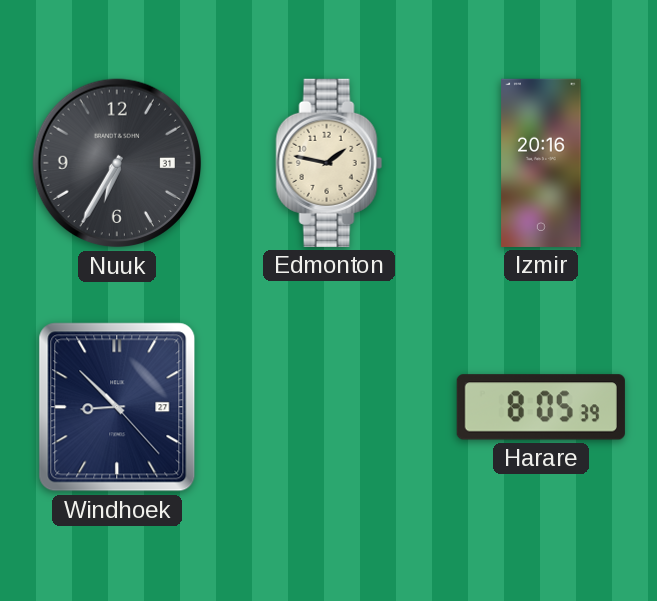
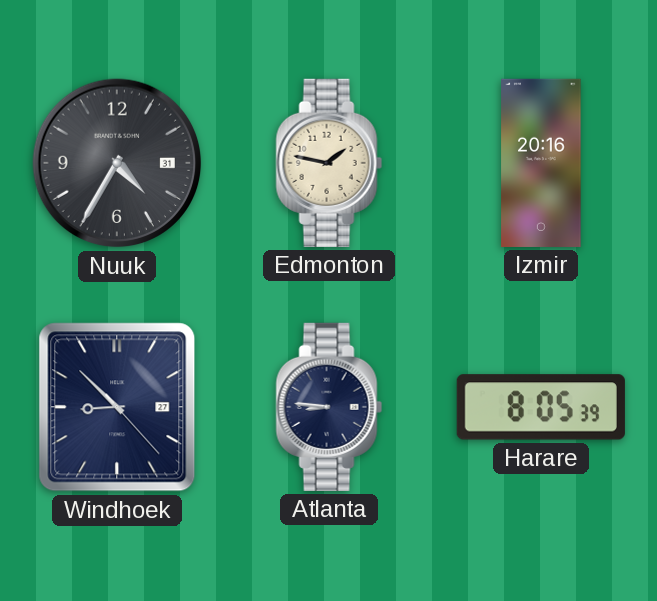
Nuuk: 6:35 -> 4:35 (117, 163)
Atlanta: none -> 8:46 (329, 407)
